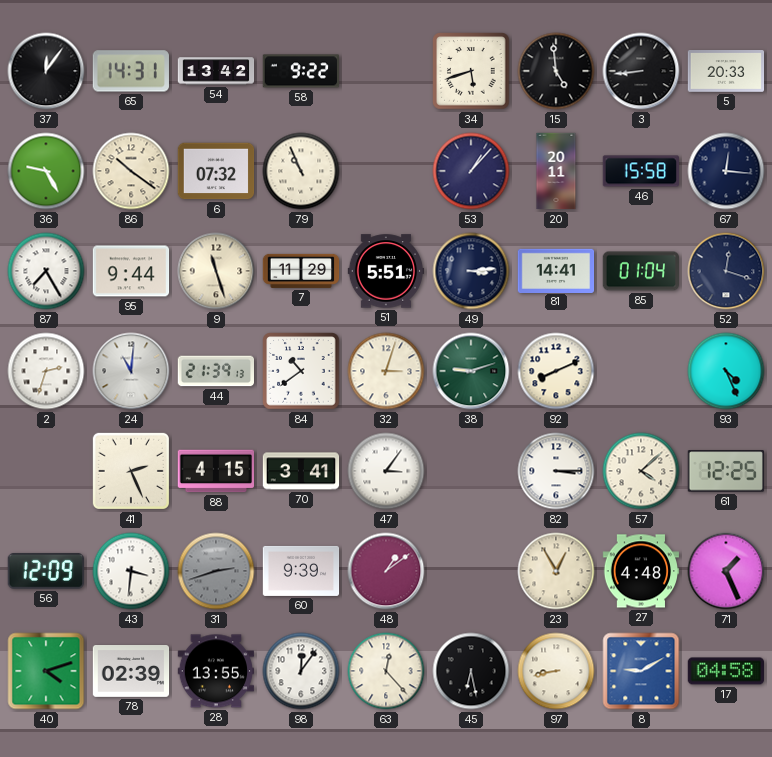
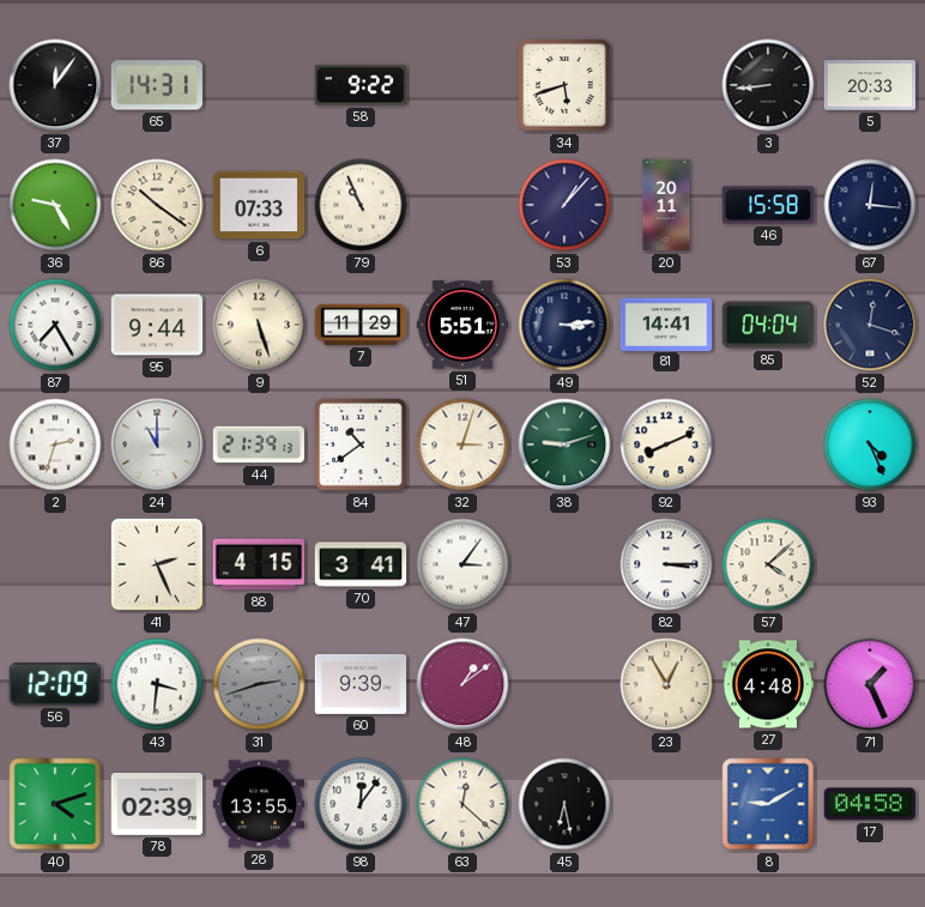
54: 13:42 -> none (216, 71)
15: 4:59 -> none (556, 71)
6: 07:32 -> 07:33 (259, 205)
9: 11:27 -> 5:27 (259, 325)
85: 01:04 -> 04:04 (768, 325)
24: 11:01 -> 11:00 (157, 445)
61: 12:25 -> none (725, 471)
63: 12:23 -> 12:22 (462, 804)
97: 8:43 -> none (556, 671)
